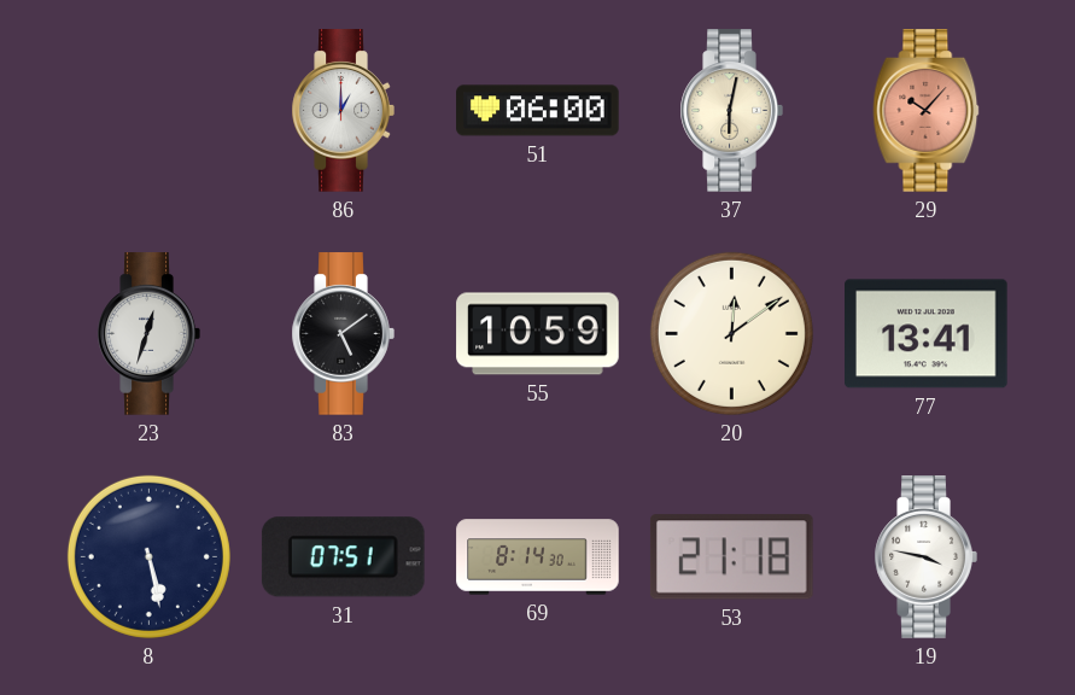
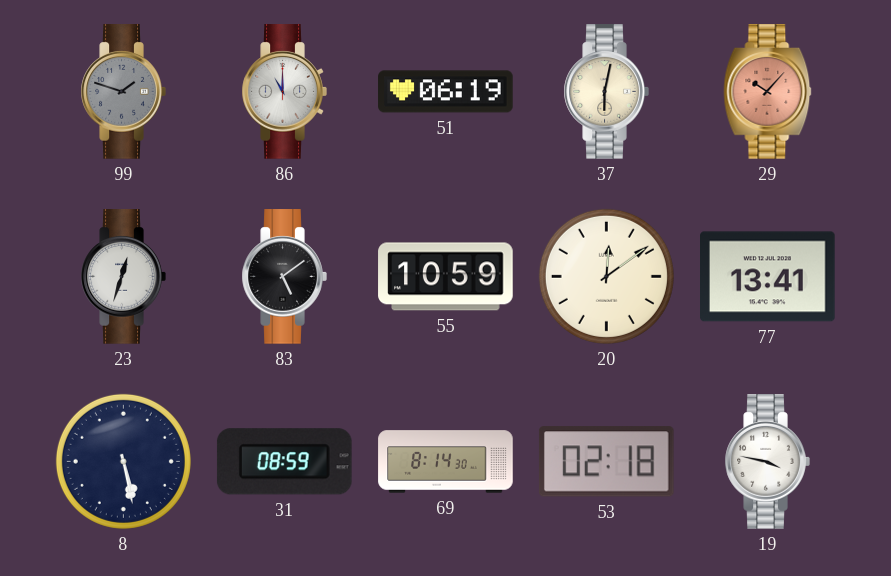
99: none -> 1:48 (123, 92)
86: 1:00 -> 11:00 (284, 92)
51: 06:00 -> 06:19 (446, 92)
31: 07:51 -> 08:59 (284, 462)
53: 21:18 -> 02:18 (606, 462)
